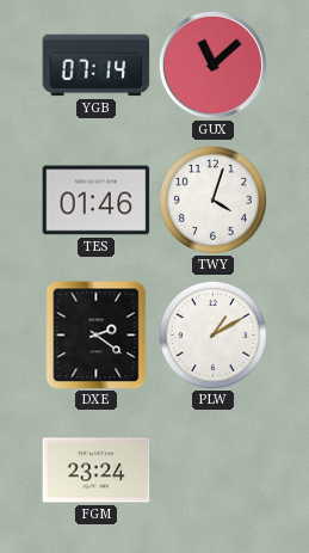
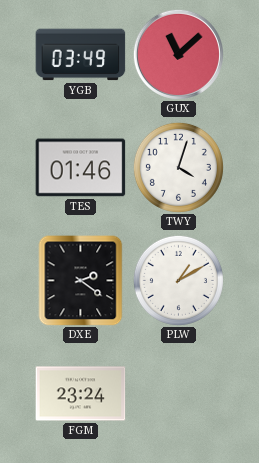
YGB: 07:14 -> 03:49 (81, 55)
